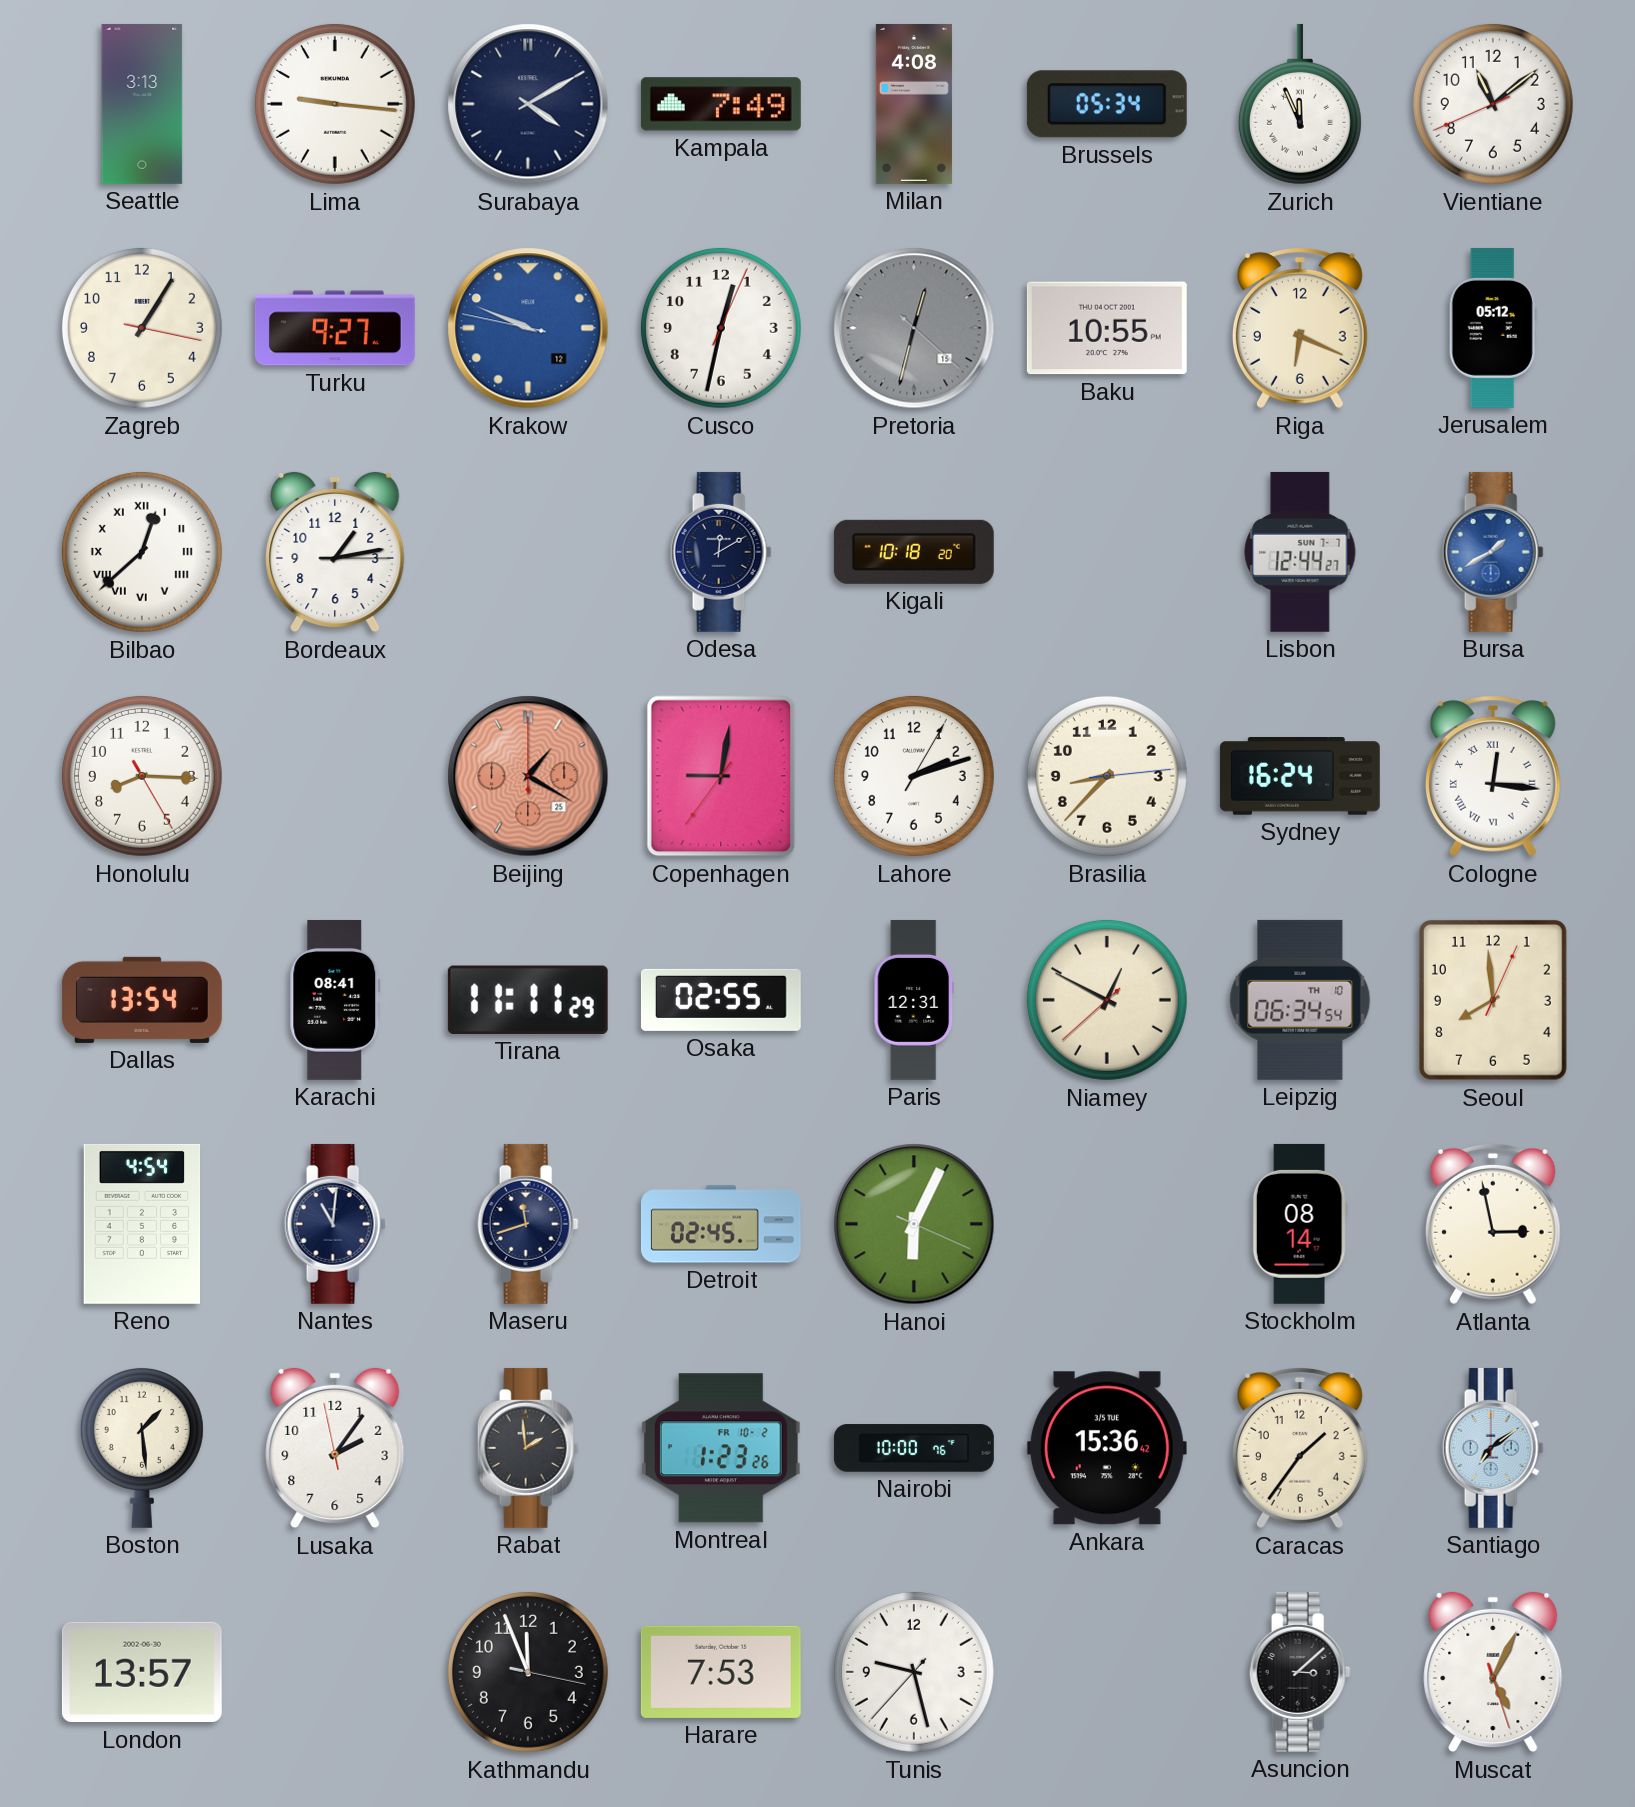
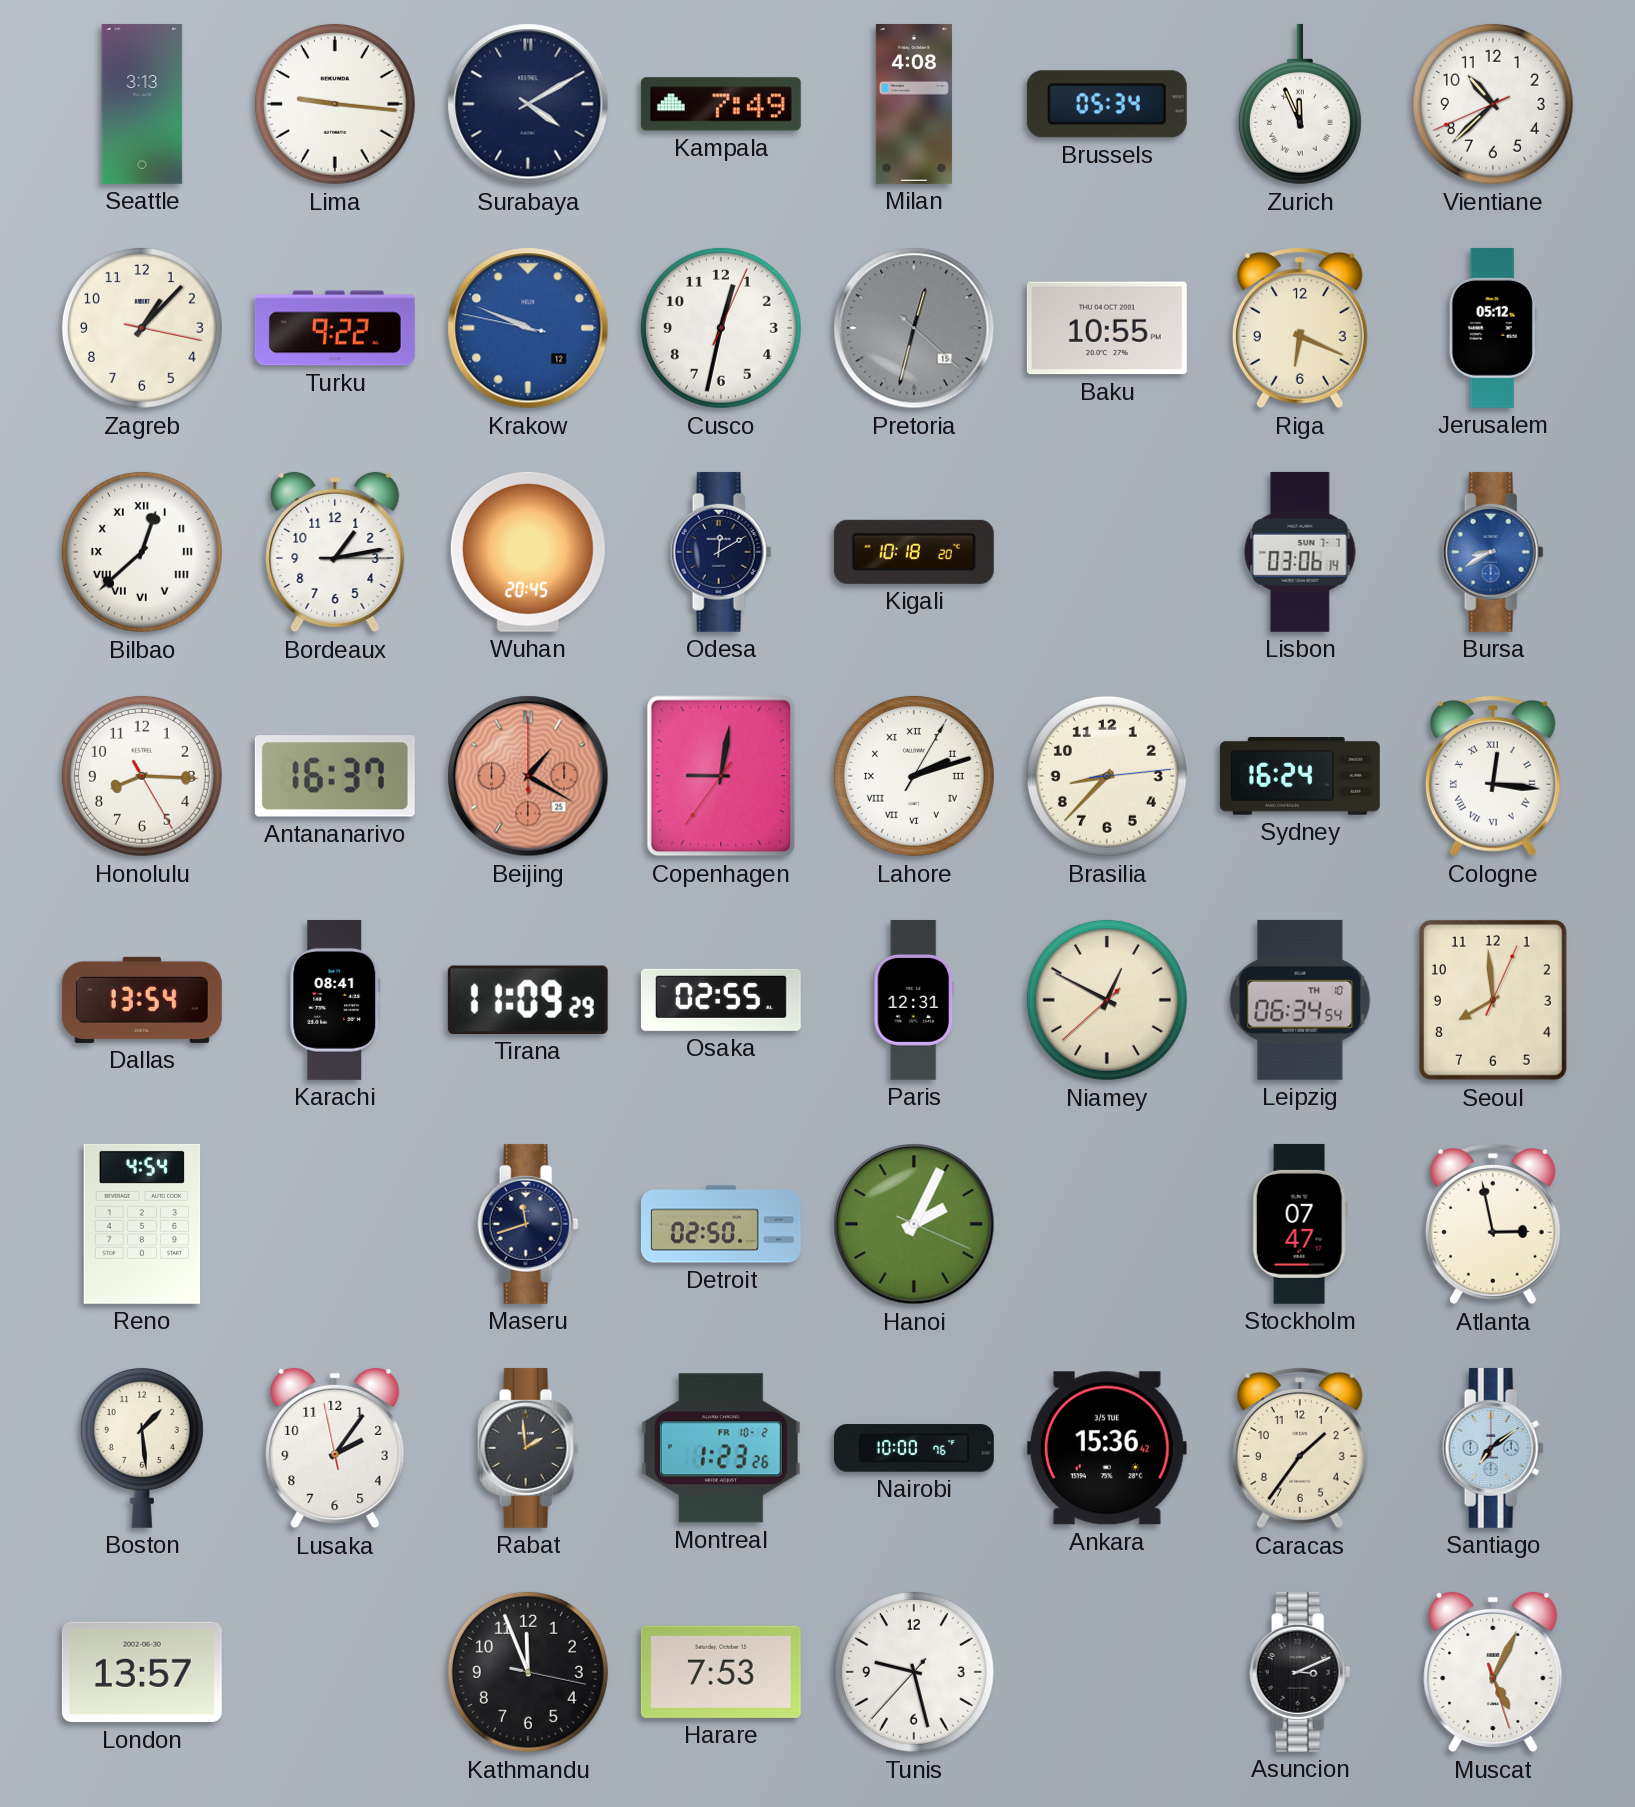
Vientiane: 11:08 -> 10:37 (1493, 104)
Zagreb: 1:05 -> 1:07 (142, 328)
Turku: 9:27 -> 9:22 (335, 328)
Wuhan: none -> 20:45 (528, 552)
Lisbon: 12:44 -> 03:06 (1300, 552)
Bursa: 1:40 -> 8:40 (1493, 552)
Antananarivo: none -> 16:37 (335, 776)
Lahore numerals: Arabic -> Roman (914, 776)
Tirana: 11:11 -> 11:09 (528, 1000)
Nantes: 11:01 -> none (335, 1224)
Detroit: 02:45 -> 02:50 (721, 1224)
Hanoi: 6:04 -> 2:04 (914, 1224)
Stockholm: 08:14 -> 07:47 (1300, 1224)
Asuncion: 3:08 -> 3:11 (1300, 1672)
